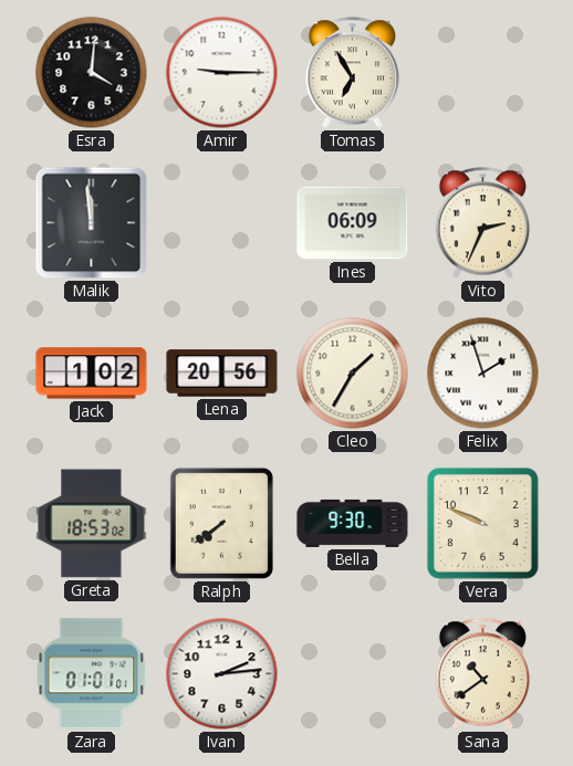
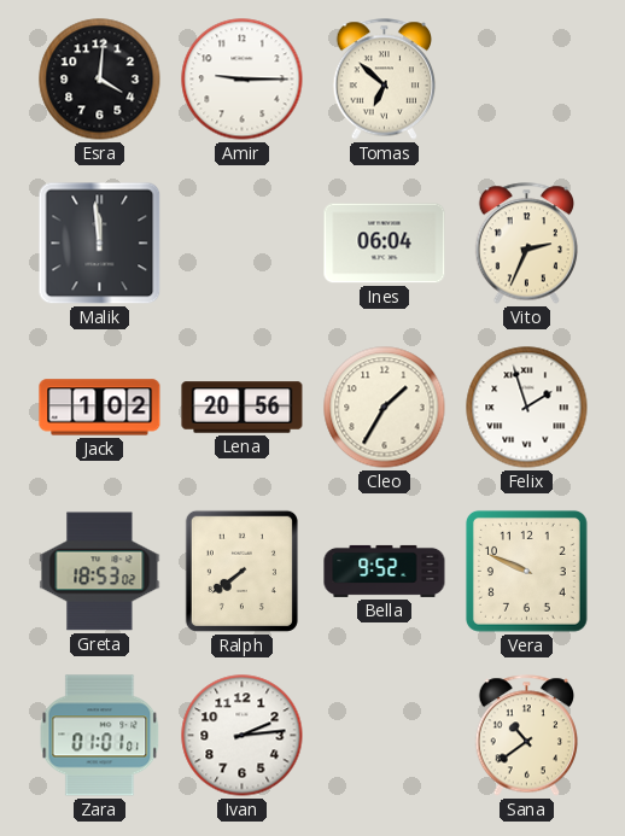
Tomas: 6:55 -> 6:52 (385, 80)
Ines: 06:09 -> 06:04 (385, 244)
Bella: 9:30 -> 9:52 (385, 571)
